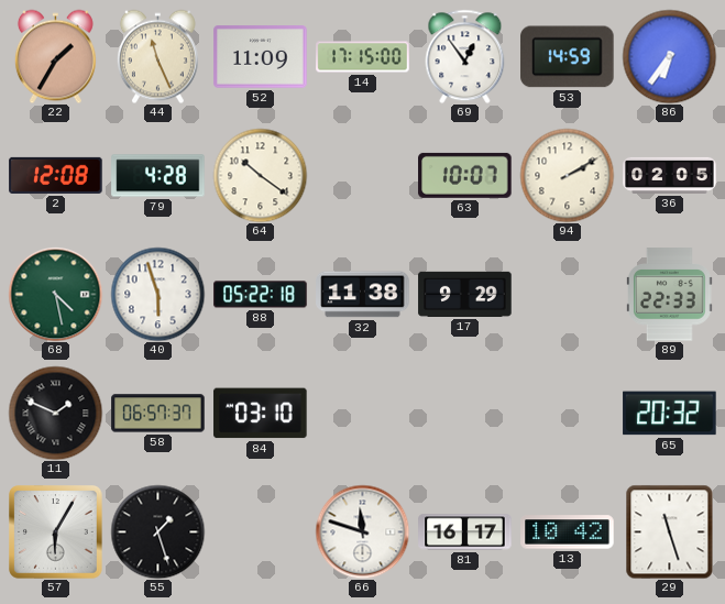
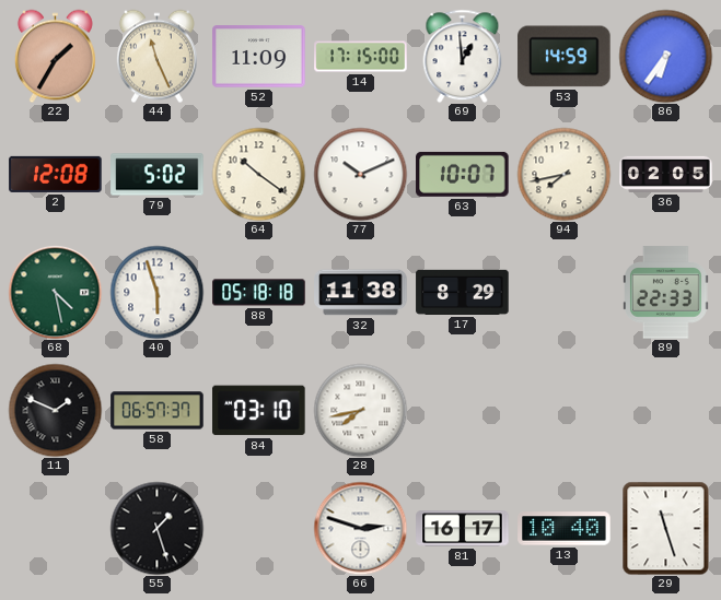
69: 12:54 -> 12:59 (463, 56)
79: 4:28 -> 5:02 (158, 175)
77: none -> 10:11 (360, 174)
94: 2:10 -> 7:43 (563, 174)
88: 05:22 -> 05:18 (259, 293)
17: 9:29 -> 8:29 (463, 292)
28: none -> 7:43 (360, 410)
65: 20:32 -> none (670, 414)
57: 6:05 -> none (56, 532)
66: 11:48 -> 2:48 (360, 528)
13: 10:42 -> 10:40 (565, 529)
